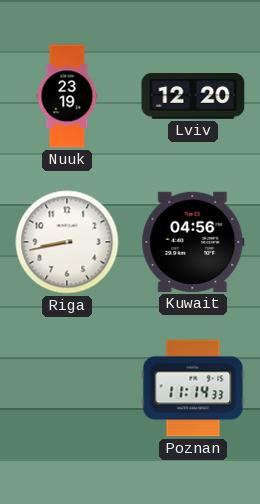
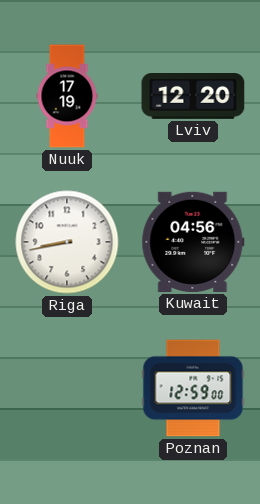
Nuuk: 23:19 -> 17:19 (67, 96)
Poznan: 11:14 -> 12:59 (193, 388)
